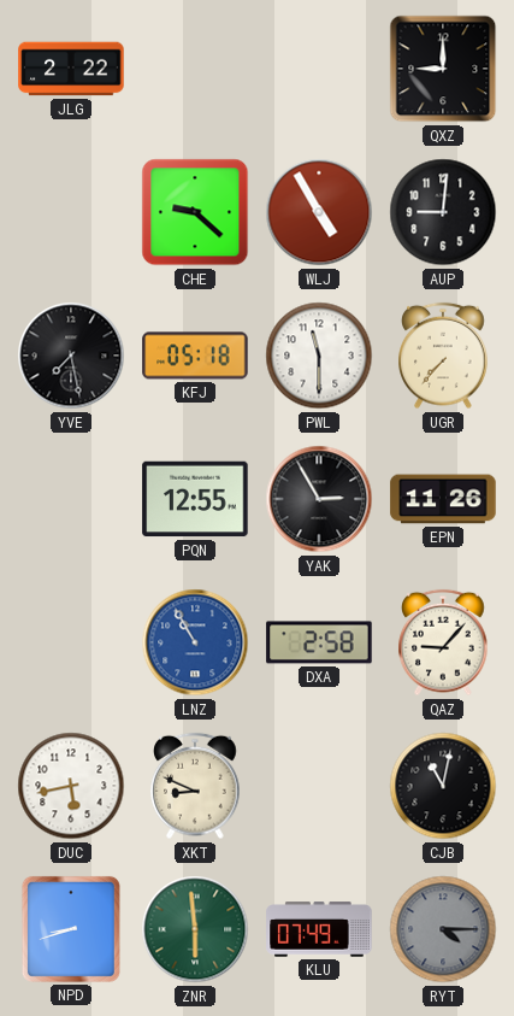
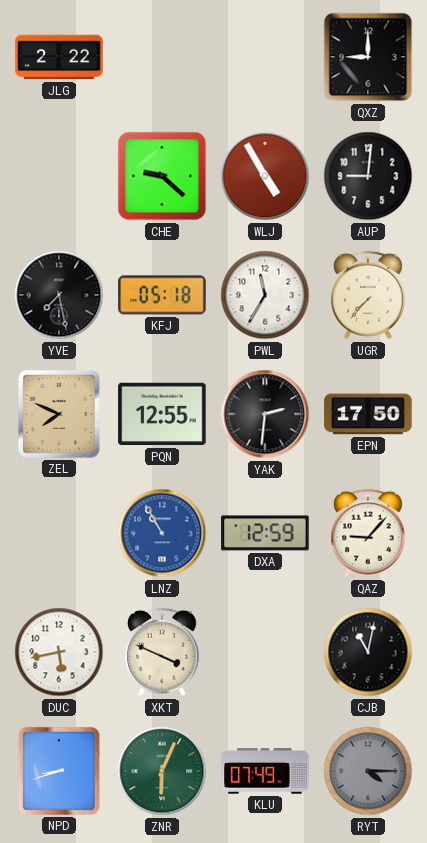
PWL: 11:30 -> 11:35 (265, 295)
ZEL: none -> 7:49 (59, 414)
YAK: 2:55 -> 2:31 (265, 414)
EPN: 11:26 -> 17:50 (368, 414)
DXA: 2:58 -> 12:59 (265, 533)
XKT: 8:49 -> 3:49 (162, 652)
ZNR: 5:59 -> 6:04 (162, 771)
